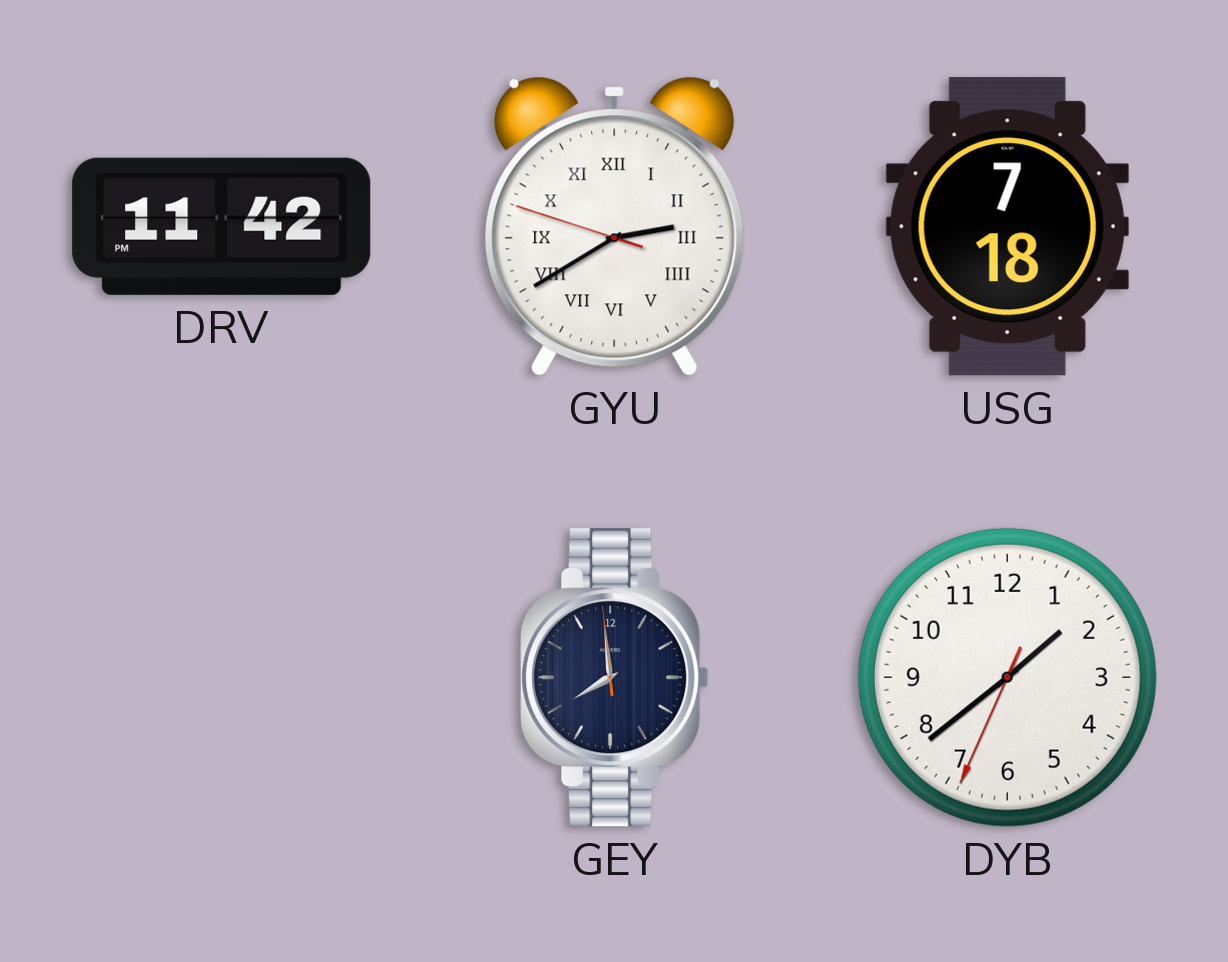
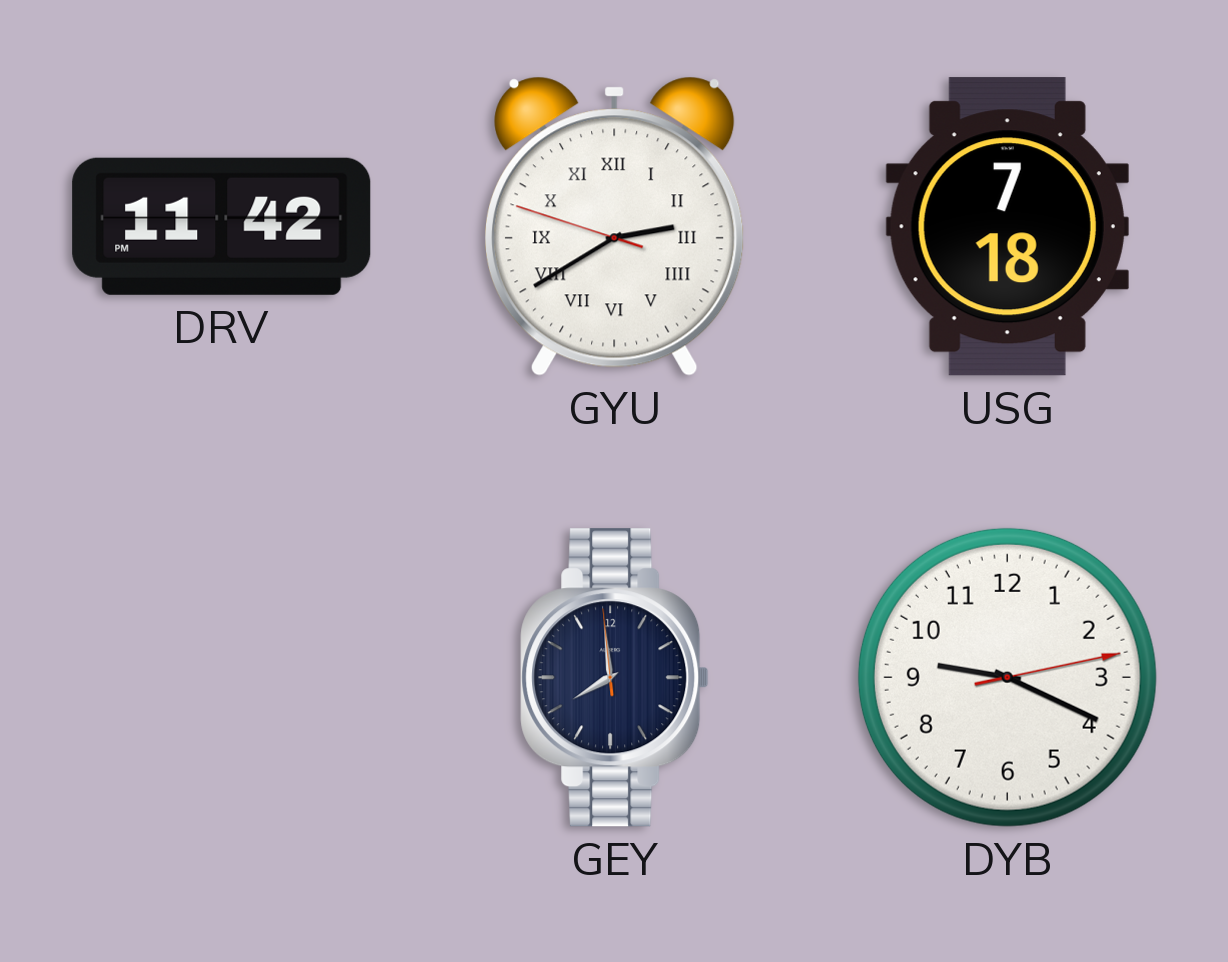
DYB: 1:38 -> 9:19 (1007, 677)
